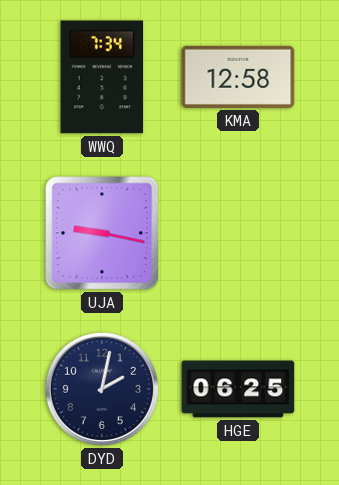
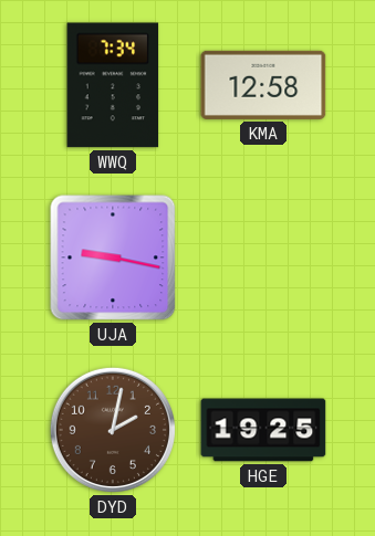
DYD dial: navy -> brown (113, 430)
HGE: 06:25 -> 19:25 (263, 430)
